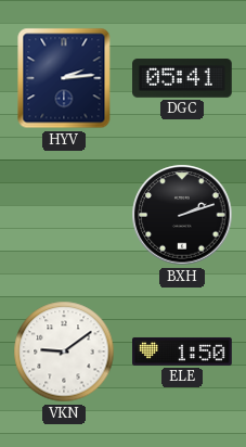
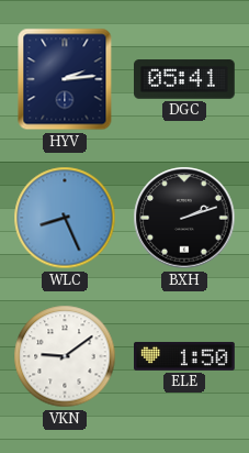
WLC: none -> 8:26 (65, 218)
